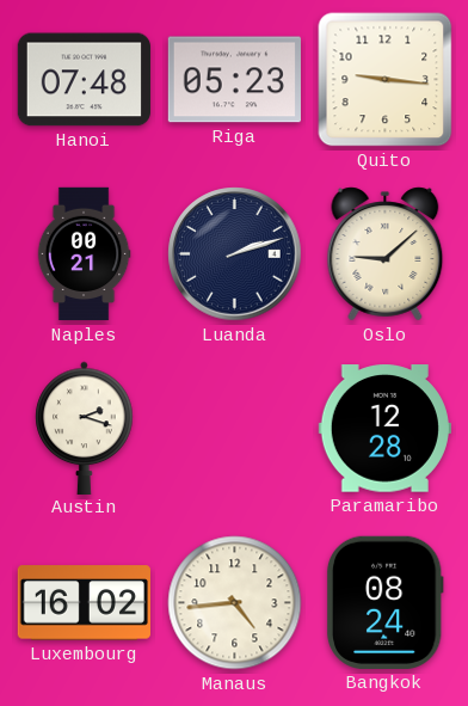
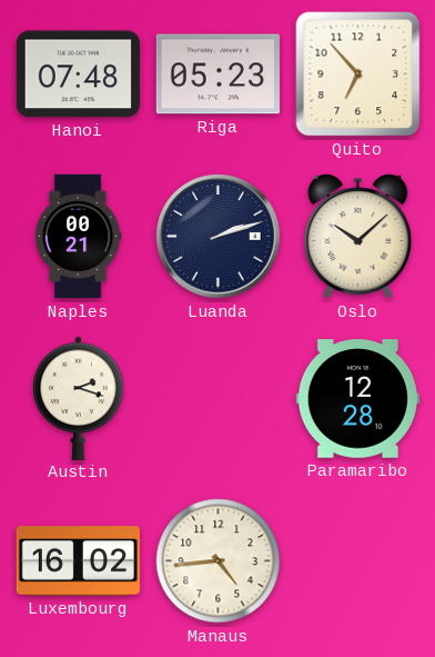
Quito: 9:16 -> 6:53 (358, 74)
Oslo: 9:08 -> 10:08 (358, 237)
Bangkok: 08:24 -> none (384, 602)
